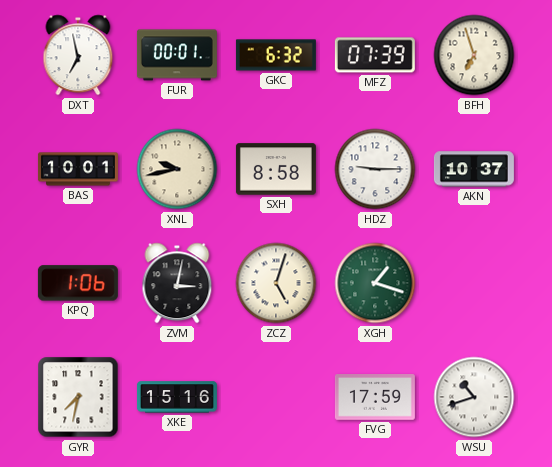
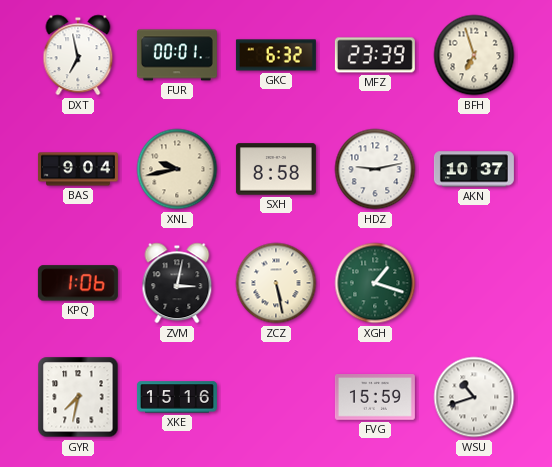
MFZ: 07:39 -> 23:39 (375, 55)
BAS: 10:01 -> 9:04 (78, 169)
HDZ: 9:15 -> 9:13 (375, 169)
ZCZ: 5:03 -> 5:28 (276, 283)
FVG: 17:59 -> 15:59 (375, 398)
